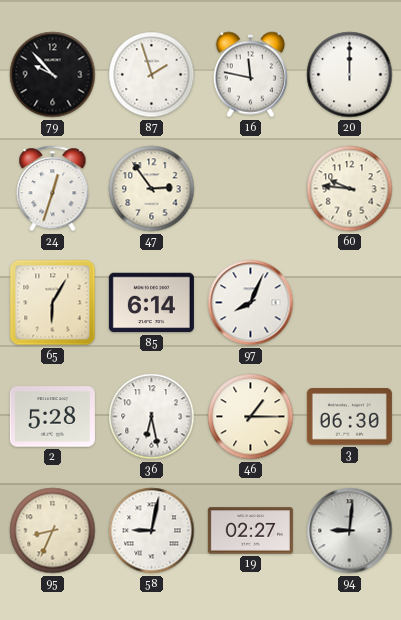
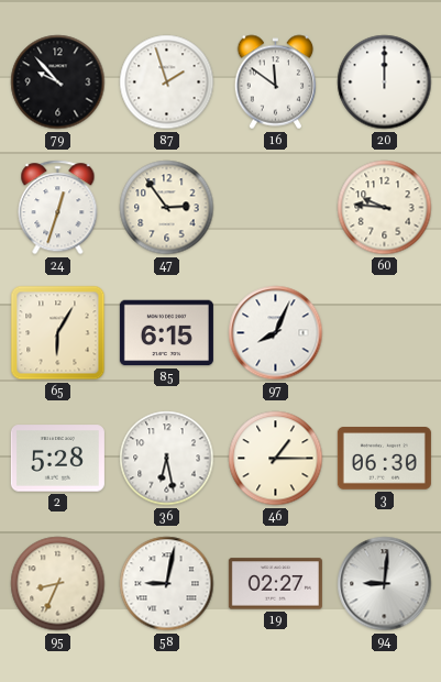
16: 11:47 -> 11:51 (276, 82)
85: 6:14 -> 6:15 (166, 333)
